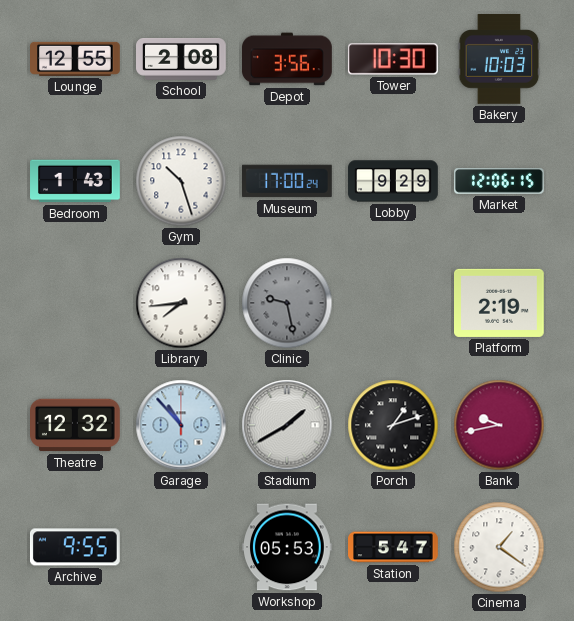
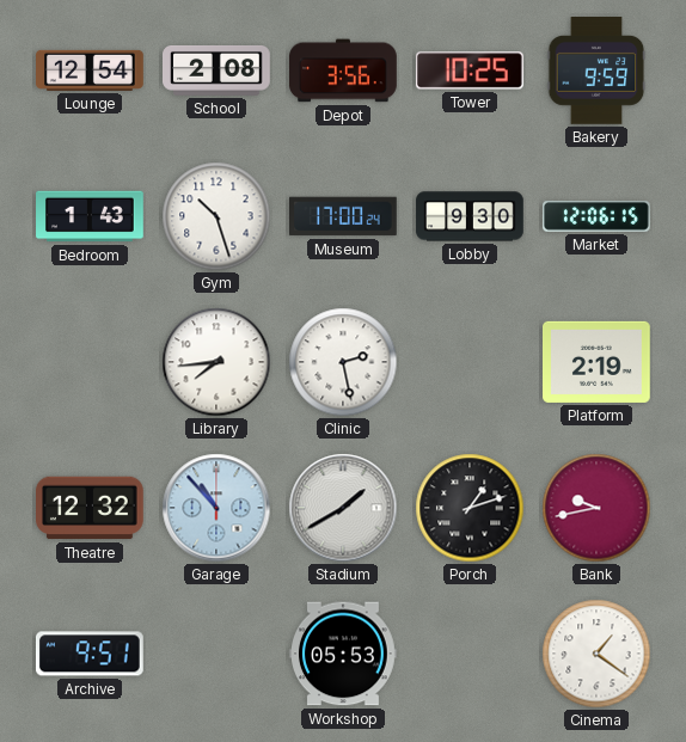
Lounge: 12:55 -> 12:54 (91, 70)
Tower: 10:30 -> 10:25 (470, 70)
Bakery: 10:03 -> 9:59 (596, 72)
Lobby: 9:29 -> 9:30 (470, 216)
Clinic: 9:28 -> 2:28 (343, 362)
Clinic dial: grey -> white (343, 362)
Archive: 9:55 -> 9:51 (91, 654)
Station: 5:47 -> none (393, 547)
